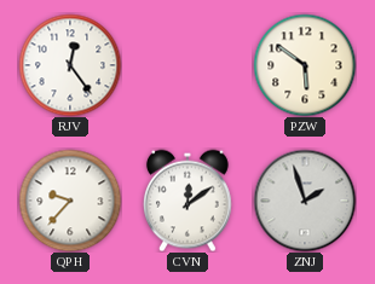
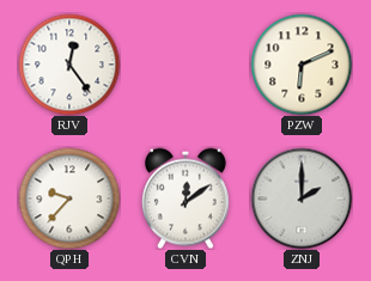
PZW: 5:51 -> 6:11 (302, 65)
ZNJ: 1:57 -> 2:00 (302, 198)
